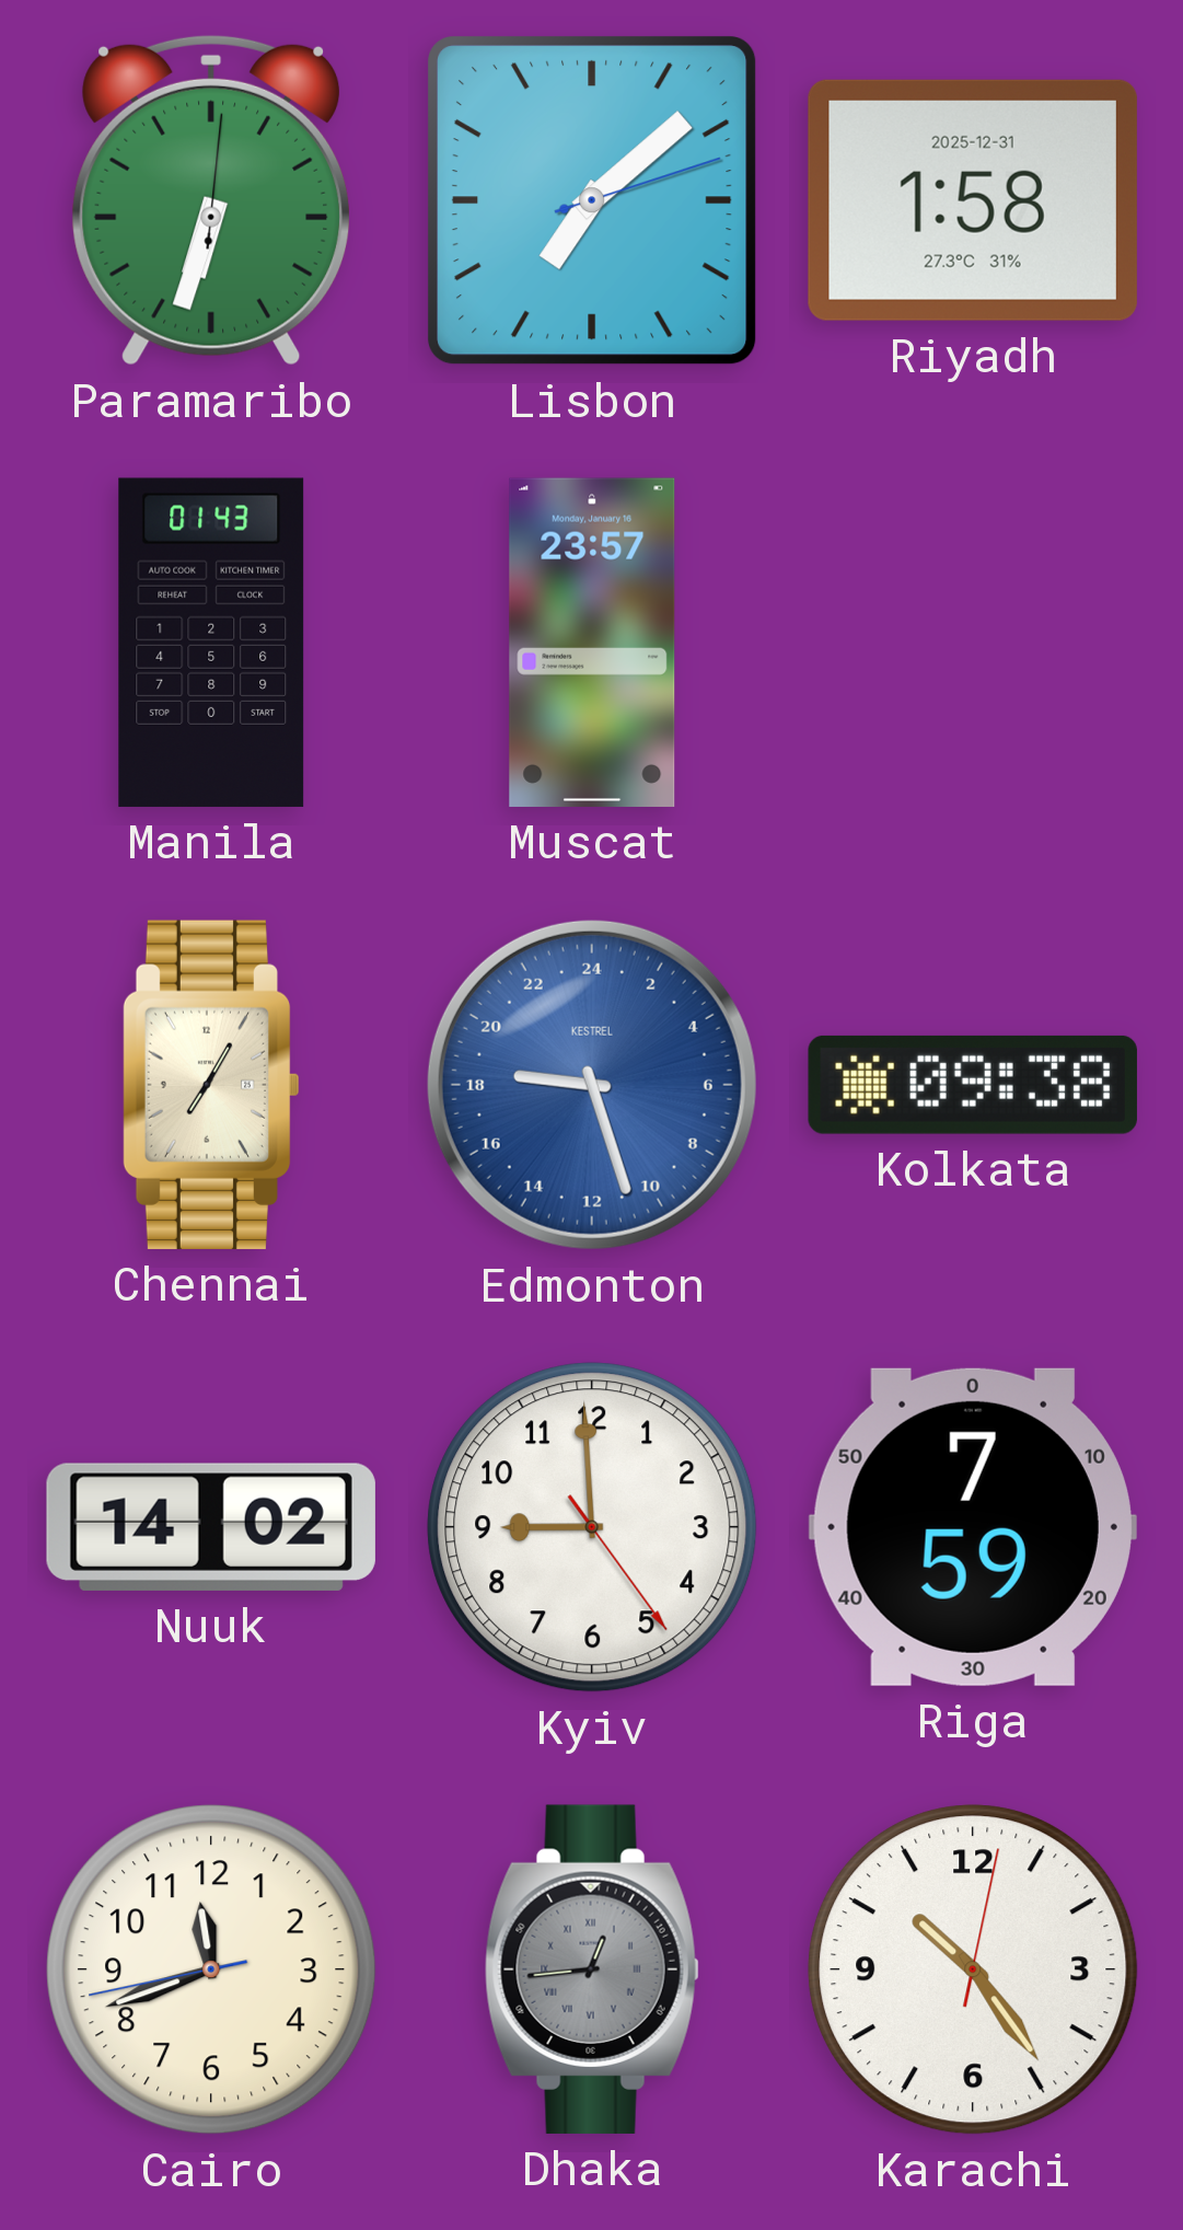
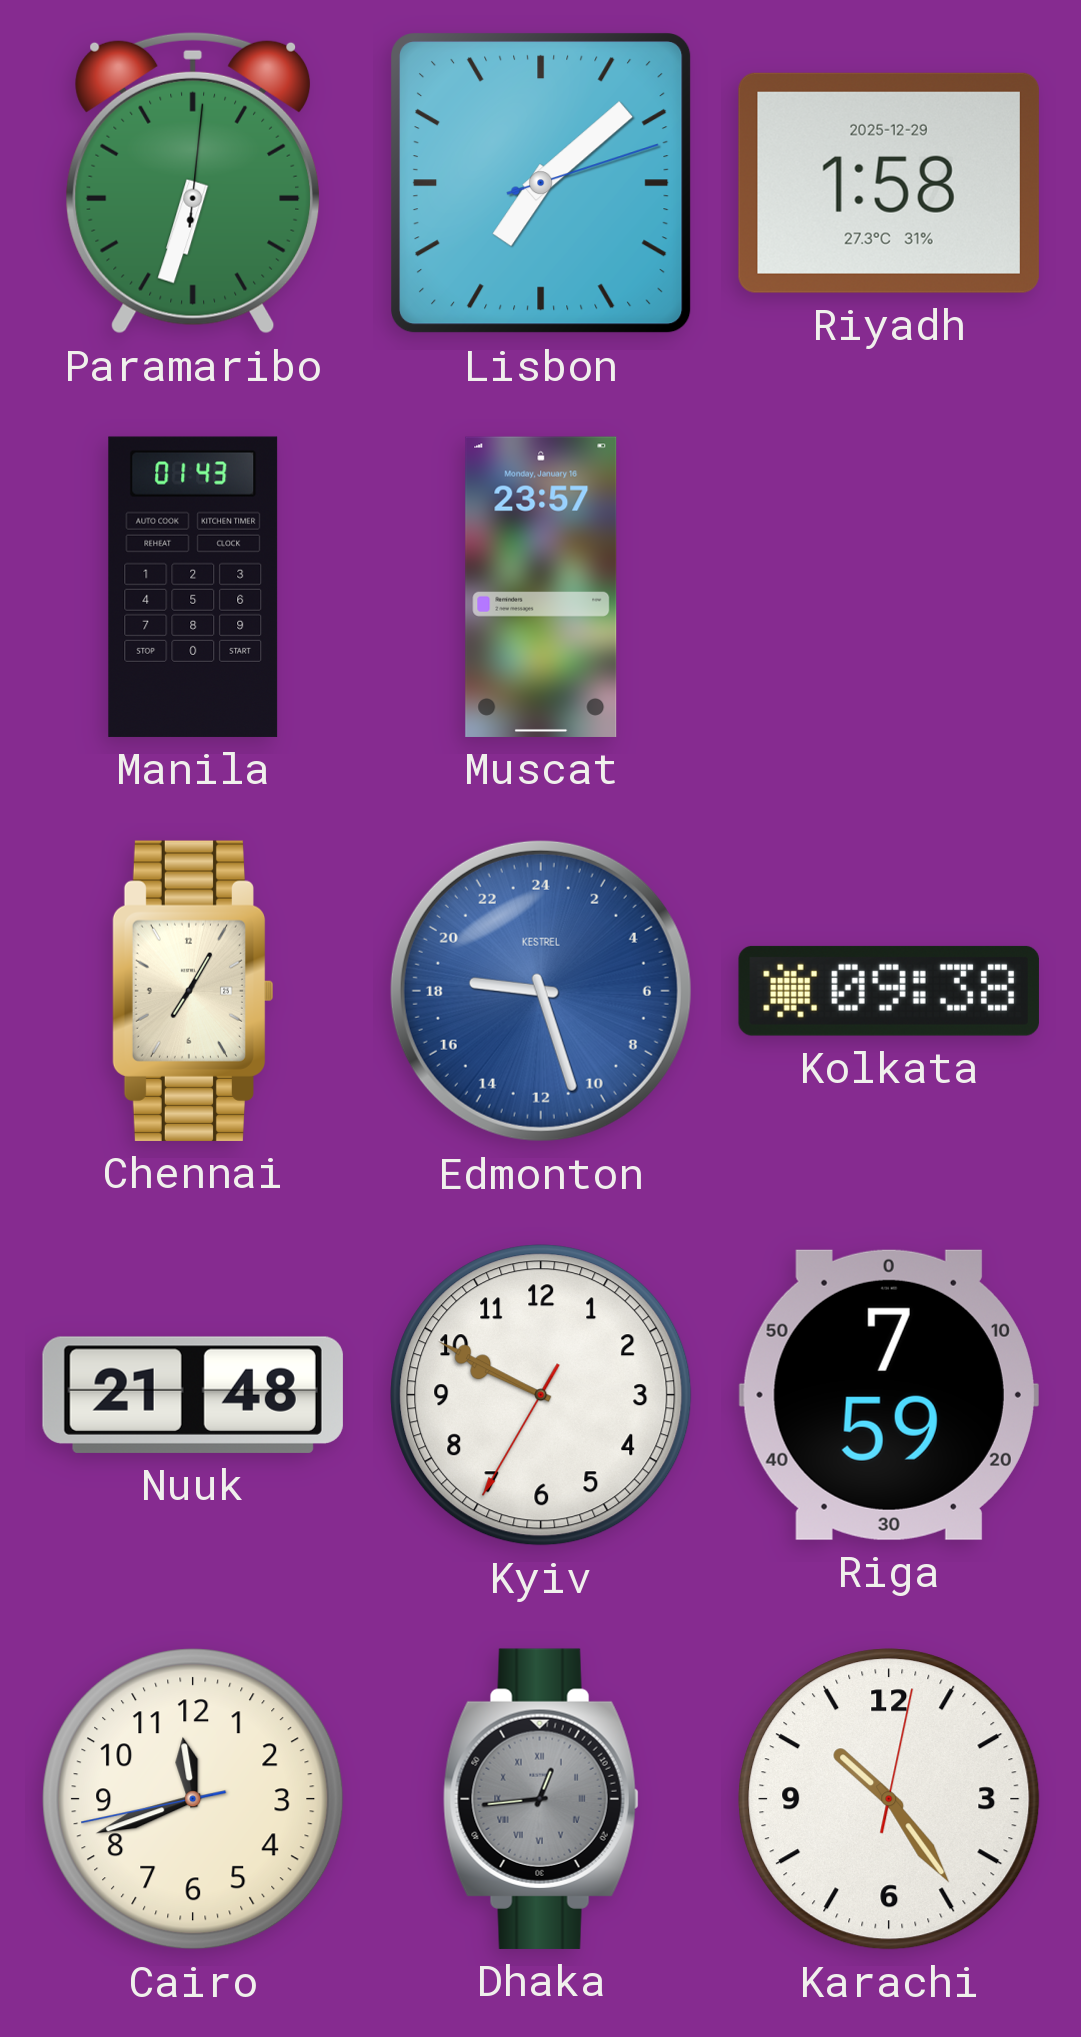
Riyadh date: 2025-12-31 -> 2025-12-29 (889, 183)
Nuuk: 14:02 -> 21:48 (193, 1395)
Kyiv: 8:59 -> 9:49 (541, 1395)
